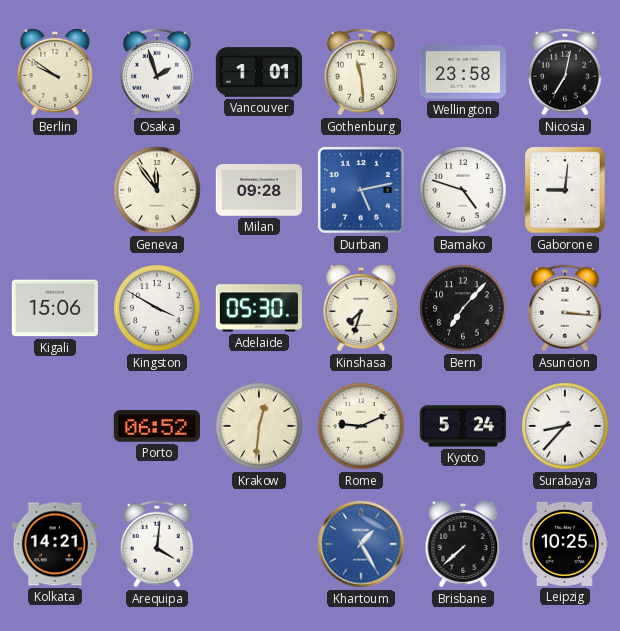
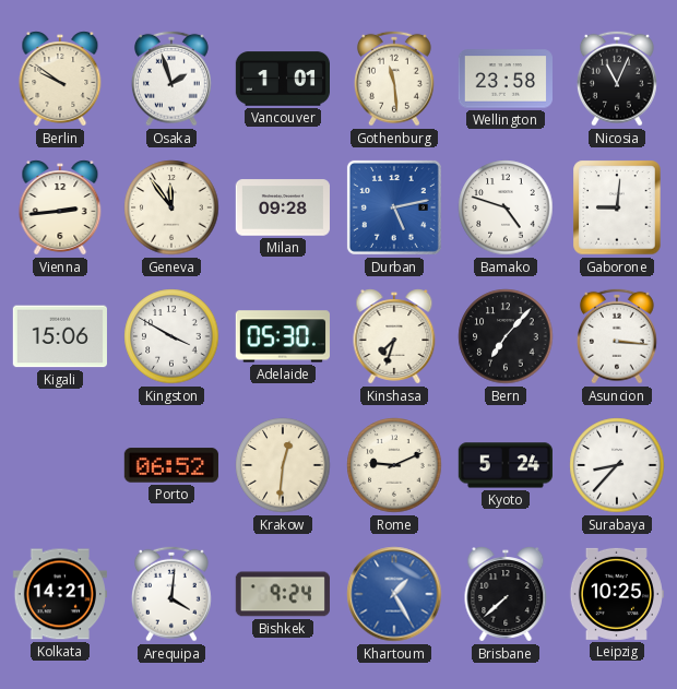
Nicosia: 7:02 -> 11:04 (617, 79)
Vienna: none -> 2:44 (60, 207)
Bishkek: none -> 9:24 (283, 594)
